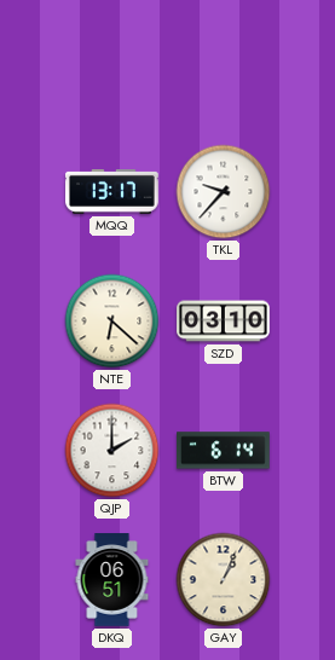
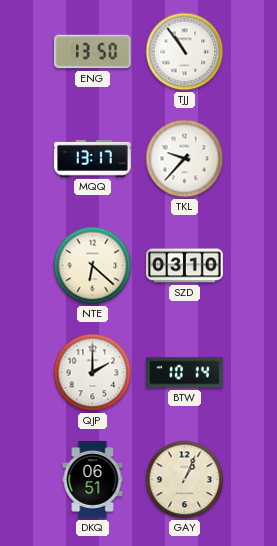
ENG: none -> 13:50 (93, 52)
TJJ: none -> 10:54 (185, 52)
BTW: 6:14 -> 10:14 (185, 373)
